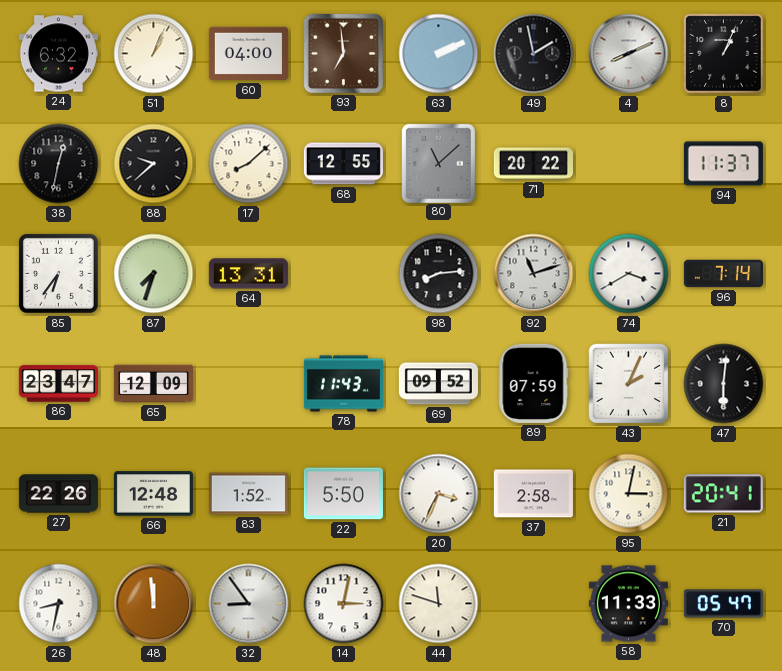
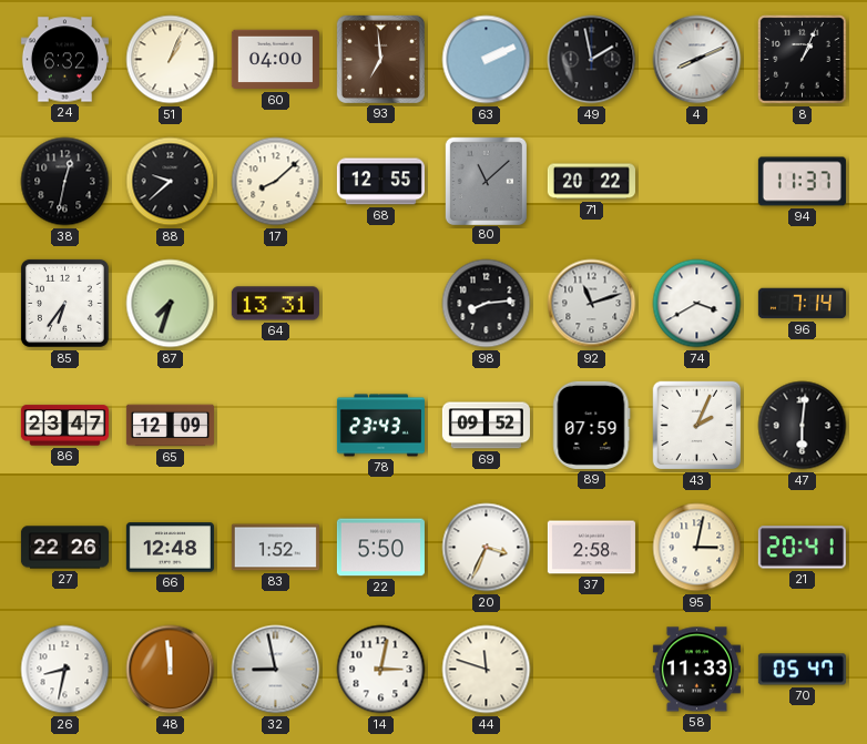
78: 11:43 -> 23:43 (380, 426)
32: 8:54 -> 8:58 (276, 670)
